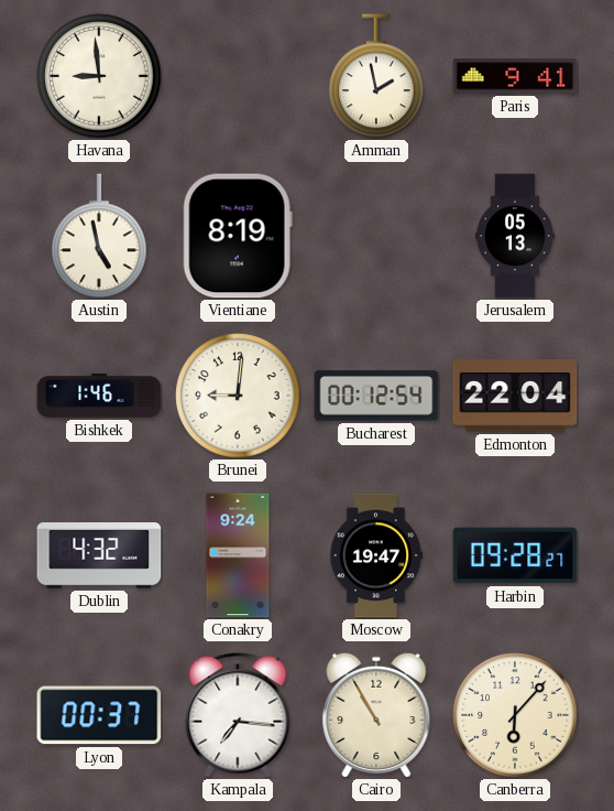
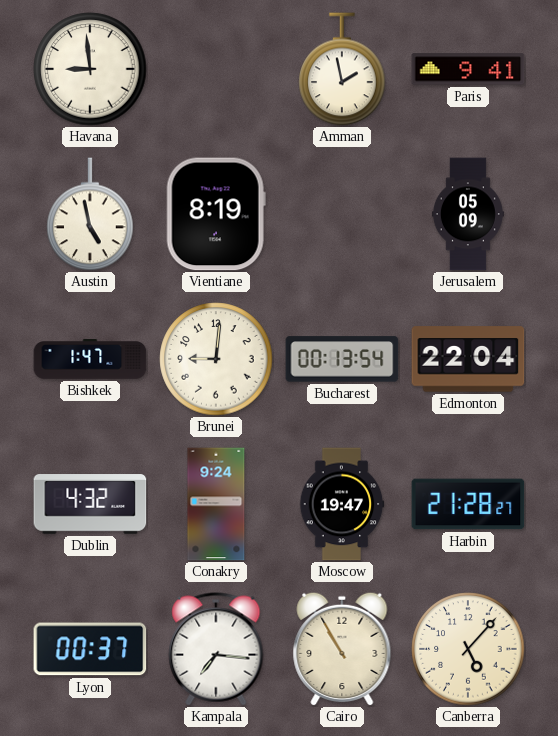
Jerusalem: 05:13 -> 05:09 (468, 214)
Bishkek: 1:46 -> 1:47 (90, 360)
Bucharest: 00:12 -> 00:13 (342, 359)
Harbin: 09:28 -> 21:28 (468, 504)
Canberra: 6:07 -> 5:07 (468, 649)
